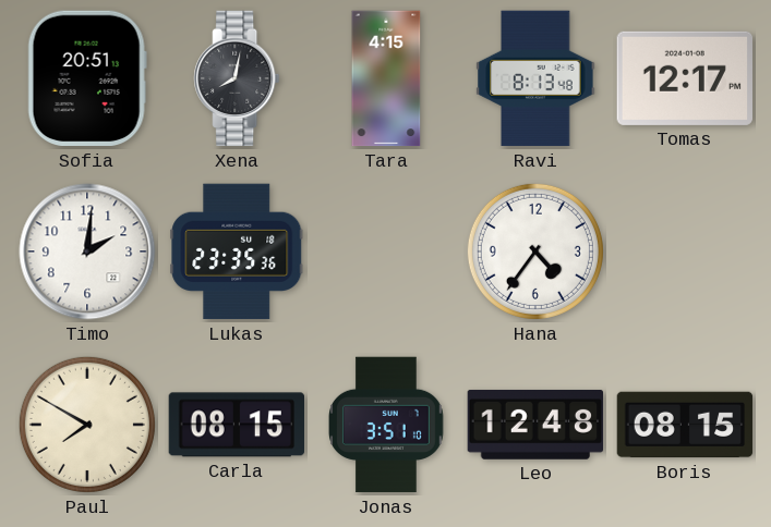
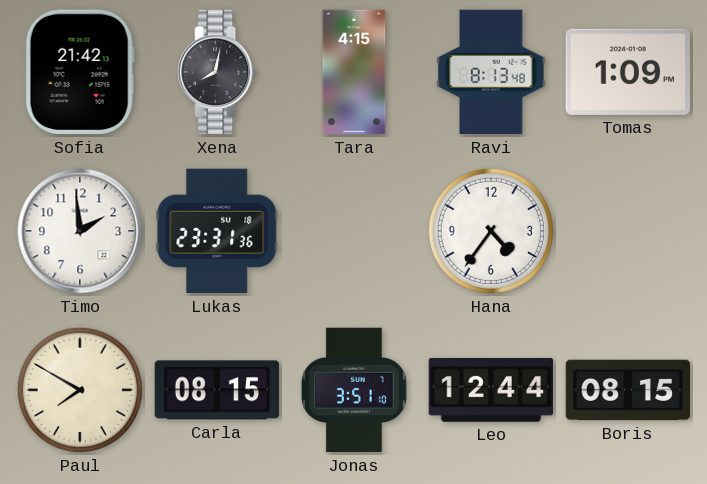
Sofia: 20:51 -> 21:42 (80, 72)
Tomas: 12:17 -> 1:09 (627, 72)
Timo: 2:01 -> 1:59 (80, 231)
Lukas: 23:35 -> 23:31 (217, 231)
Leo: 12:48 -> 12:44 (491, 390)
